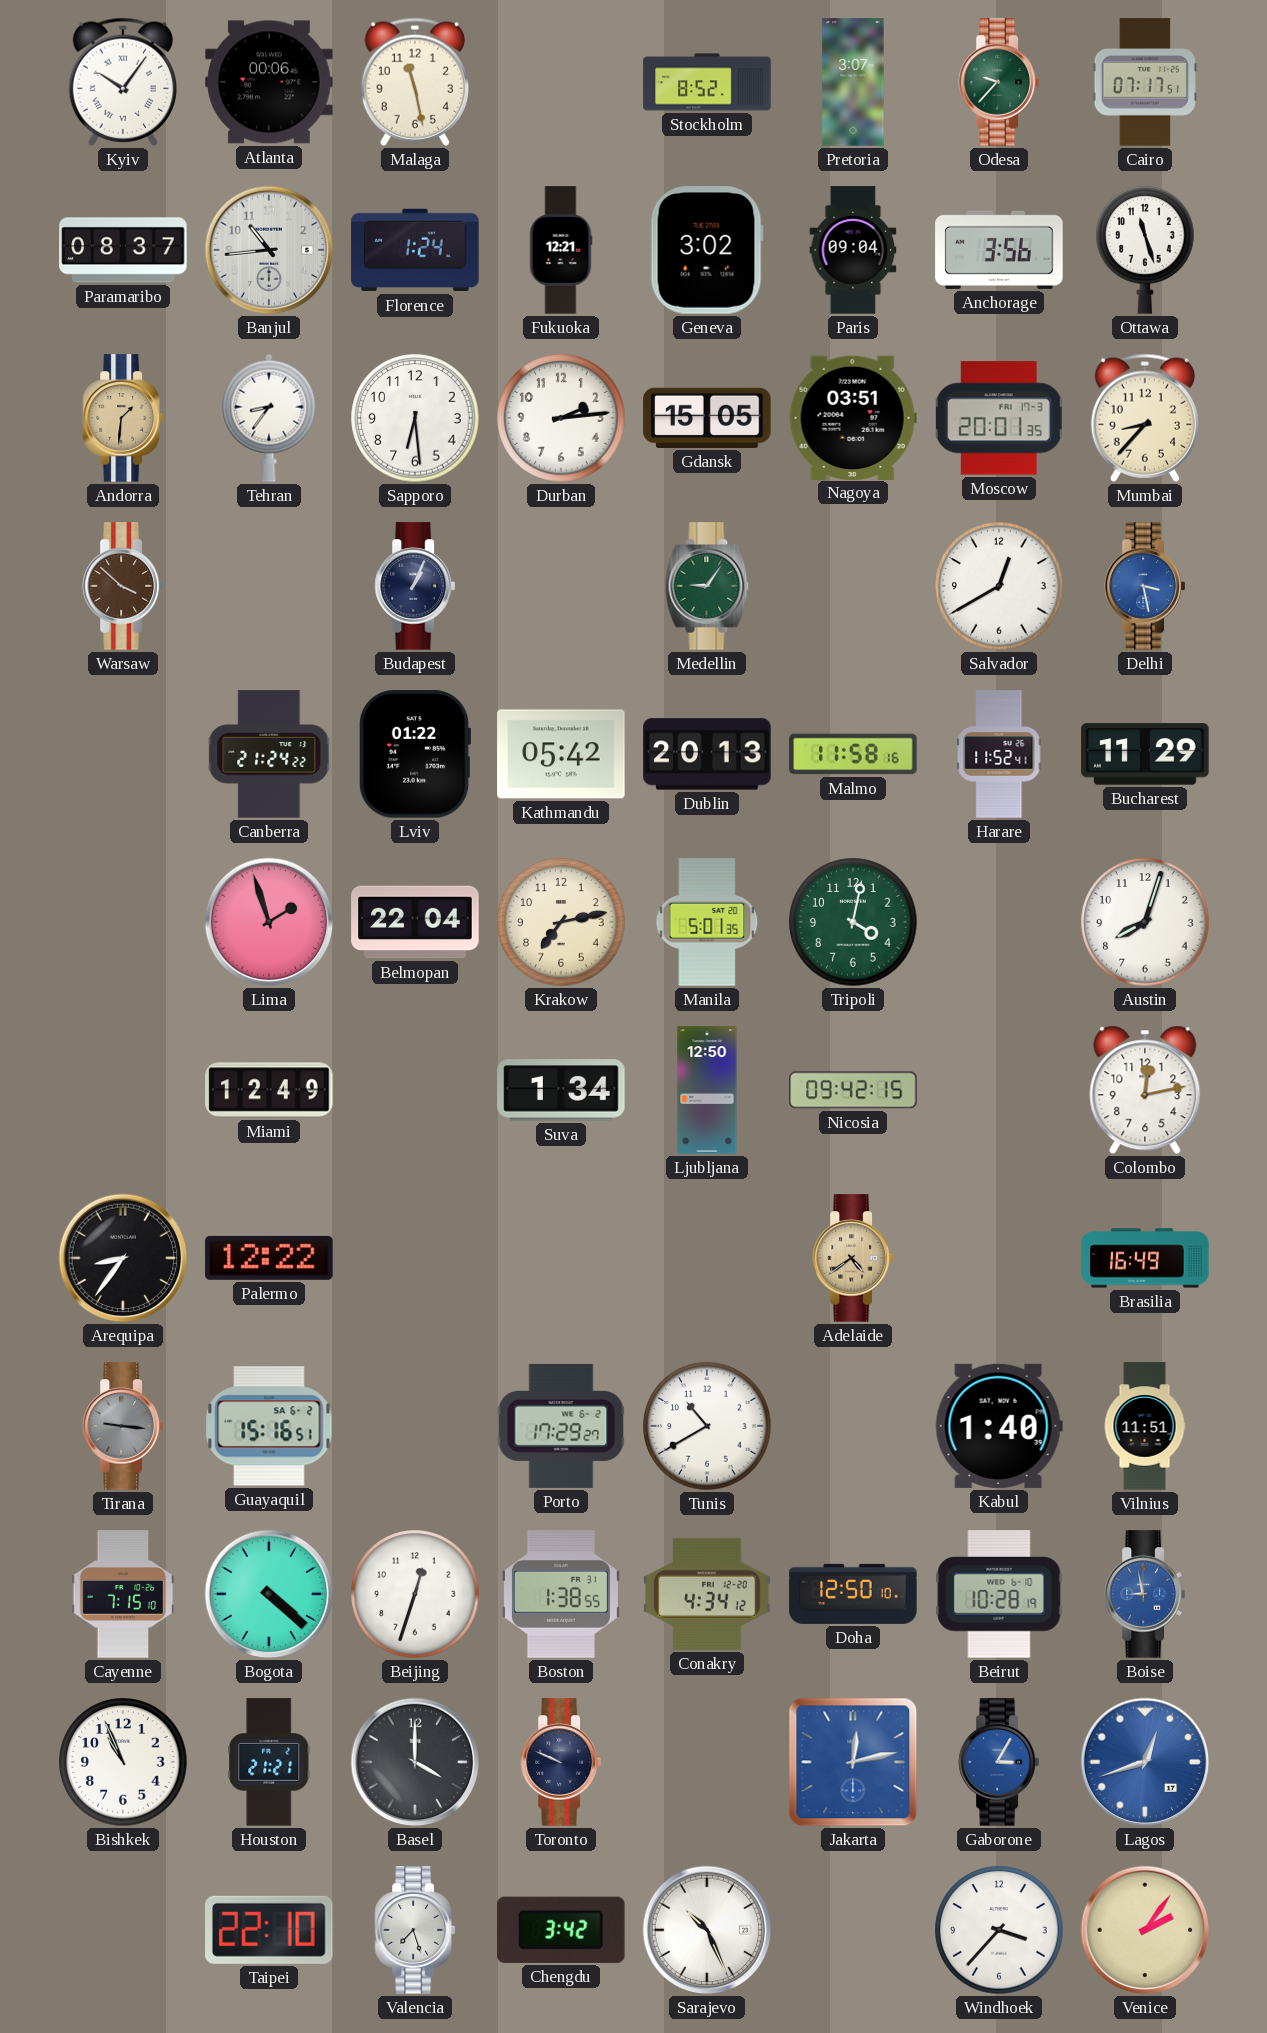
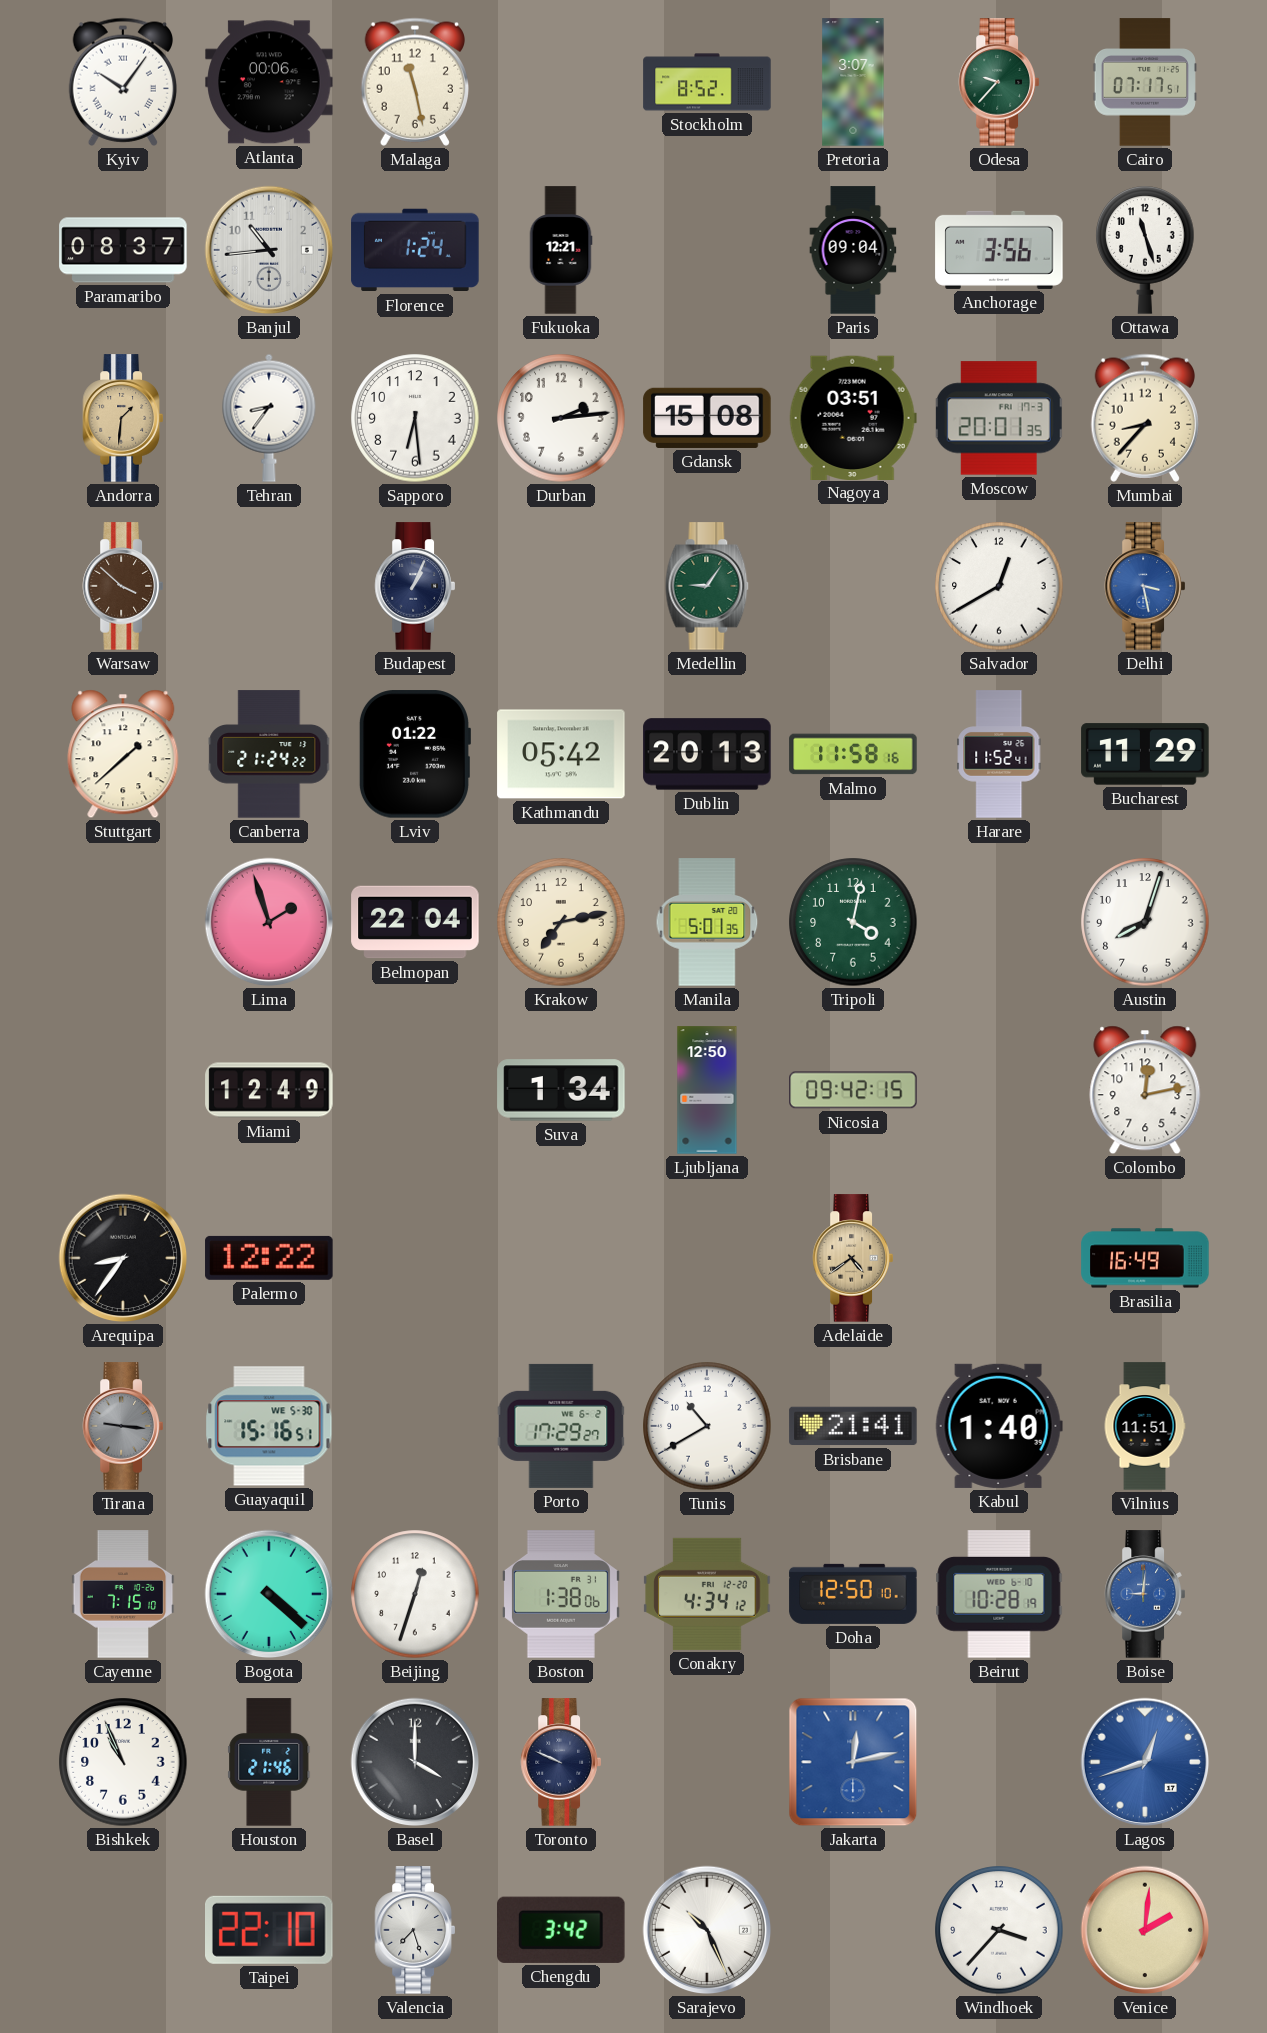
Geneva: 3:02 -> none (707, 250)
Gdansk: 15:05 -> 15:08 (707, 418)
Stuttgart: none -> 1:38 (123, 754)
Guayaquil date: SA 6-2 -> WE 5-30 (269, 1426)
Brisbane: none -> 21:41 (853, 1426)
Boston: 1:38:55 -> 1:38:06 (561, 1594)
Boise: 8:58 -> 9:01 (1144, 1594)
Houston: 21:21 -> 21:46 (269, 1762)
Gaborone: 3:05 -> none (998, 1762)
Venice: 2:06 -> 2:01 (1145, 1930)
